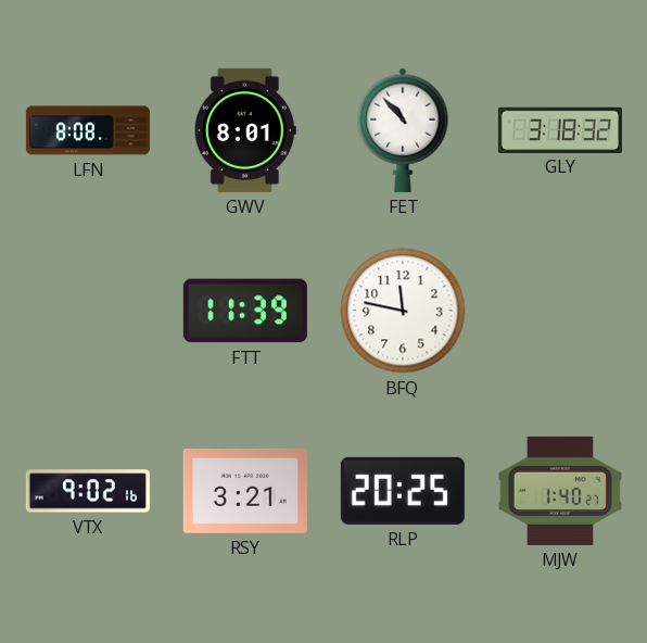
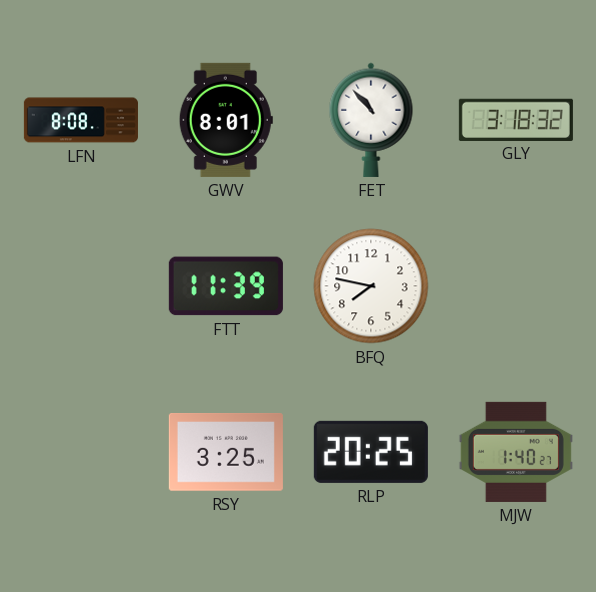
BFQ: 11:47 -> 7:47 (371, 286)
VTX: 9:02 -> none (88, 491)
RSY: 3:21 -> 3:25 (226, 453)
